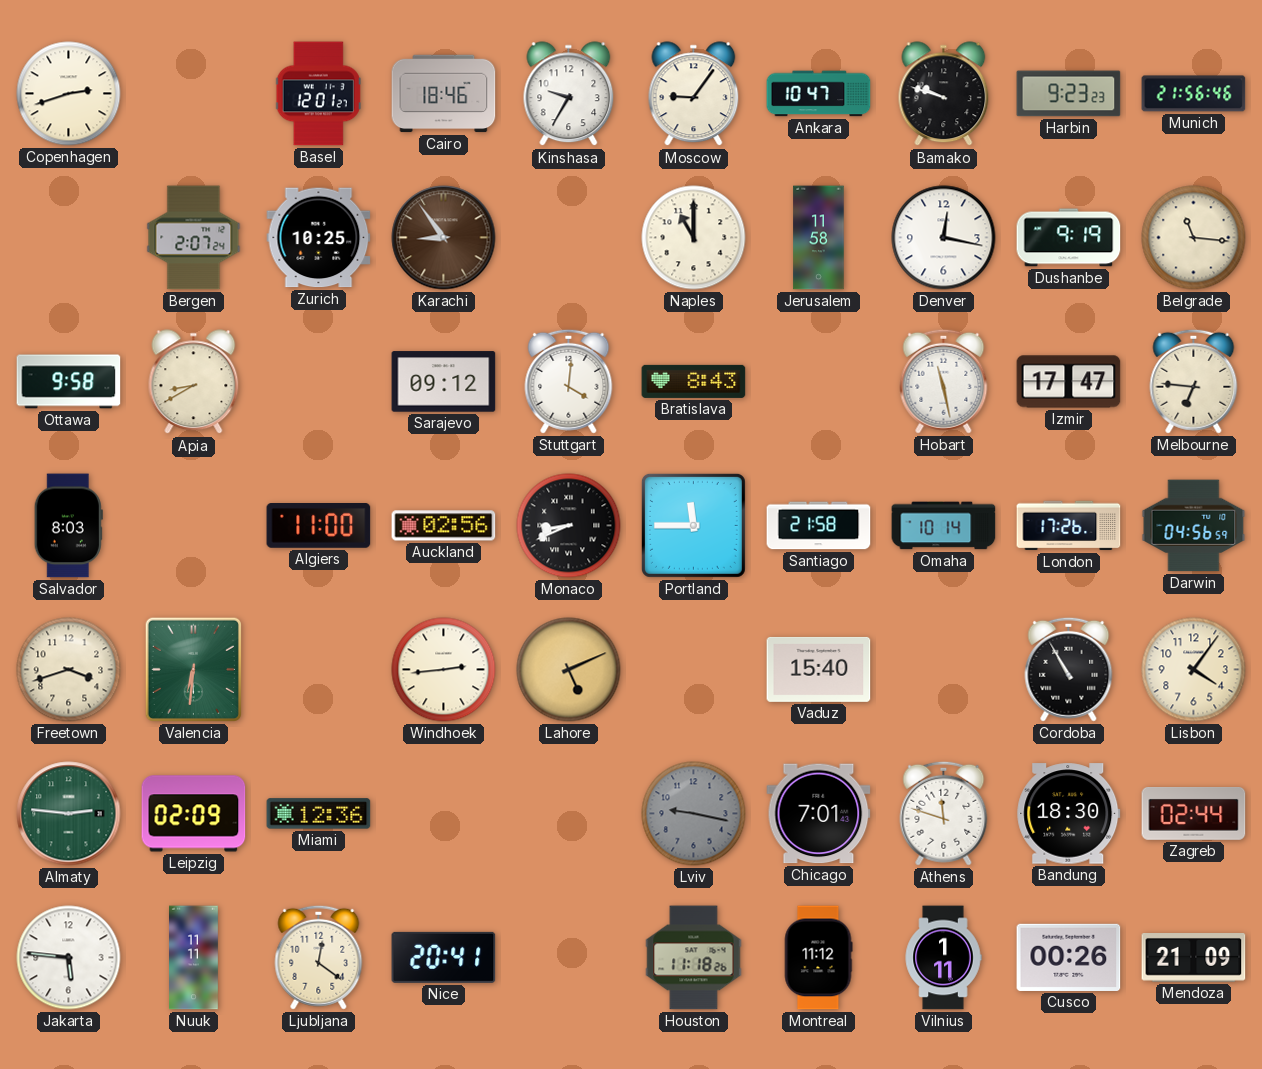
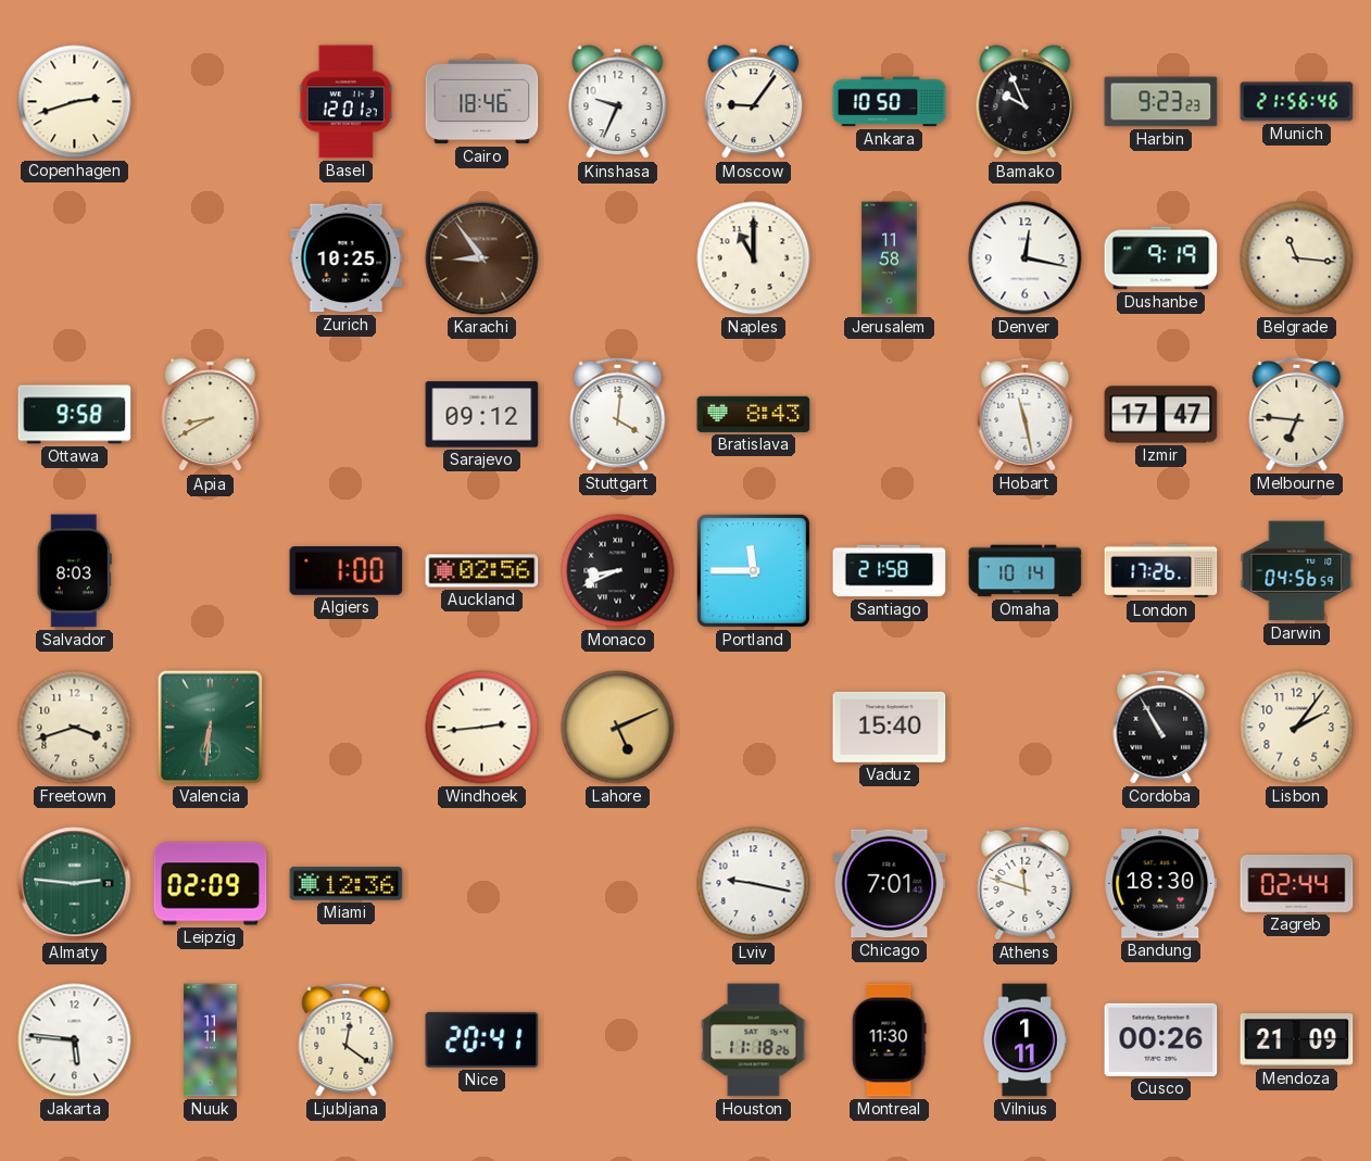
Kinshasa: 9:35 -> 9:34 (618, 102)
Ankara: 10:47 -> 10:50 (890, 102)
Bamako: 9:48 -> 9:56 (1026, 102)
Bergen: 2:07 -> none (194, 238)
Algiers: 11:00 -> 1:00 (347, 571)
Lisbon: 4:06 -> 2:06 (1297, 728)
Lviv dial: grey -> white (754, 884)
Montreal: 11:12 -> 11:30 (889, 1040)
